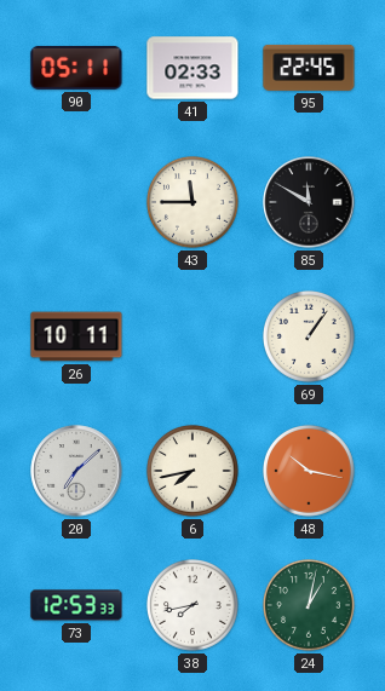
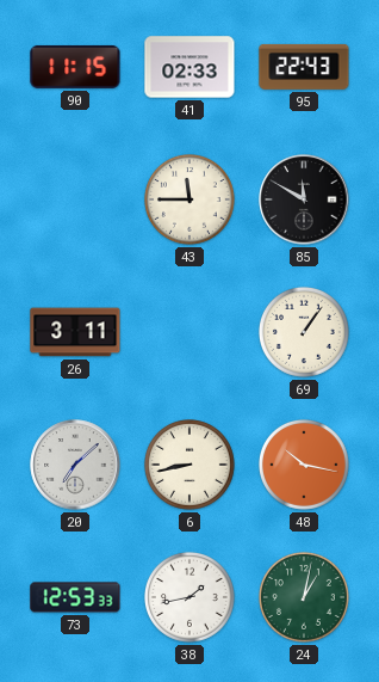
90: 05:11 -> 11:15 (75, 67)
95: 22:45 -> 22:43 (304, 67)
26: 10:11 -> 3:11 (75, 332)
6: 7:43 -> 8:43 (191, 466)
38: 7:43 -> 1:43 (191, 598)
